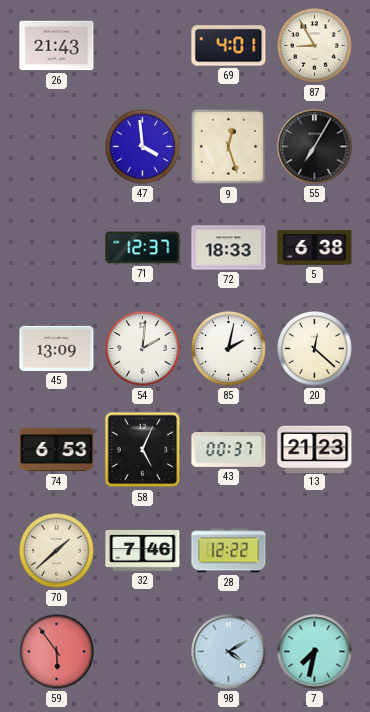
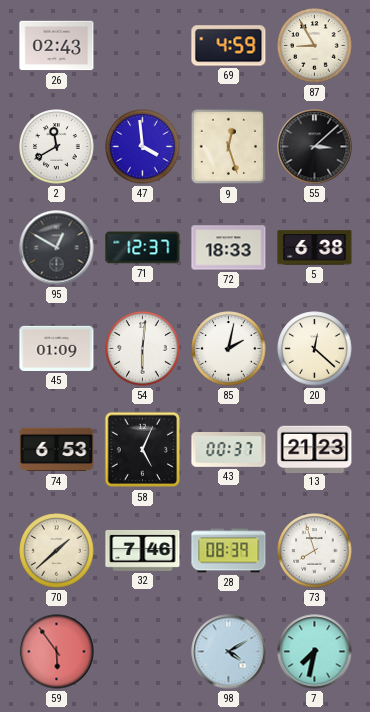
26: 21:43 -> 02:43 (57, 46)
69: 4:01 -> 4:59 (229, 46)
2: none -> 11:40 (57, 147)
55: 7:05 -> 3:08 (315, 147)
95: none -> 12:50 (57, 248)
45: 13:09 -> 01:09 (57, 348)
54: 2:01 -> 6:01 (143, 349)
28: 12:22 -> 08:39 (229, 551)
73: none -> 7:57 (315, 551)
